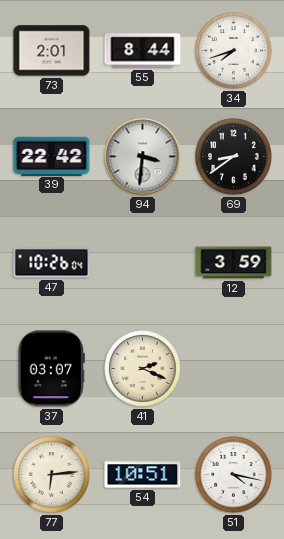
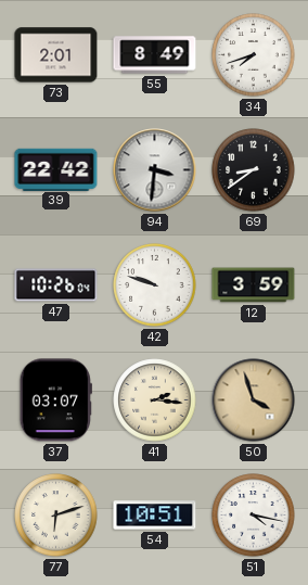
55: 8:44 -> 8:49 (155, 55)
42: none -> 9:48 (155, 285)
41: 2:19 -> 2:16 (155, 400)
50: none -> 3:57 (254, 400)
77: 6:14 -> 6:12 (56, 516)
